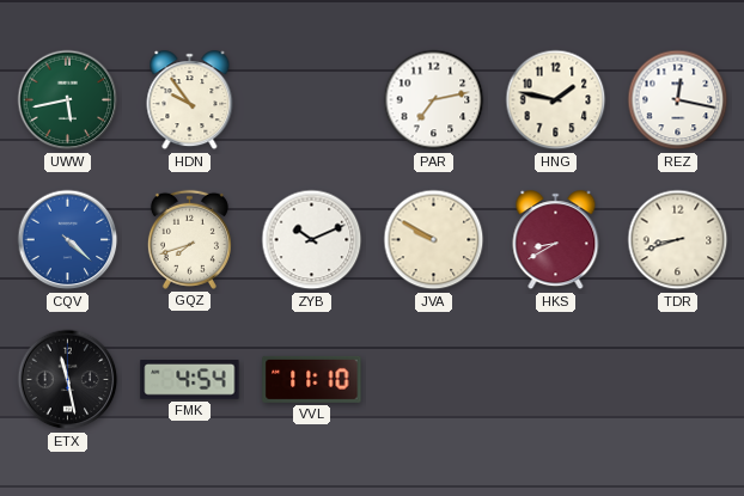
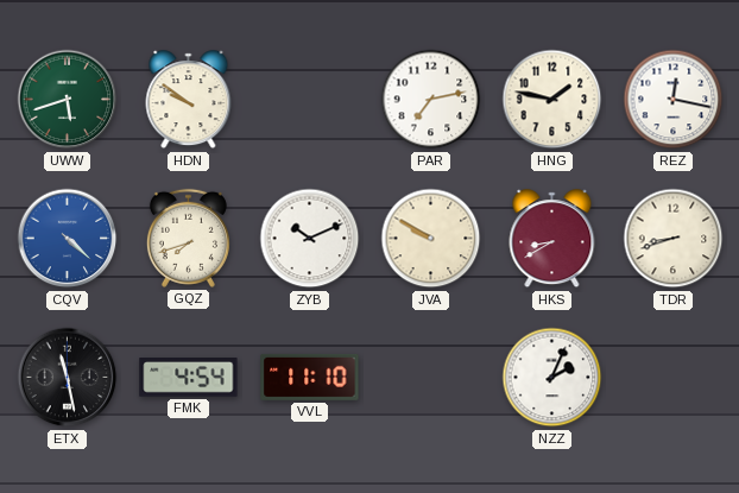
UWW: 5:43 -> 5:42 (68, 100)
HDN: 9:54 -> 9:51 (189, 100)
NZZ: none -> 2:04 (552, 378)
